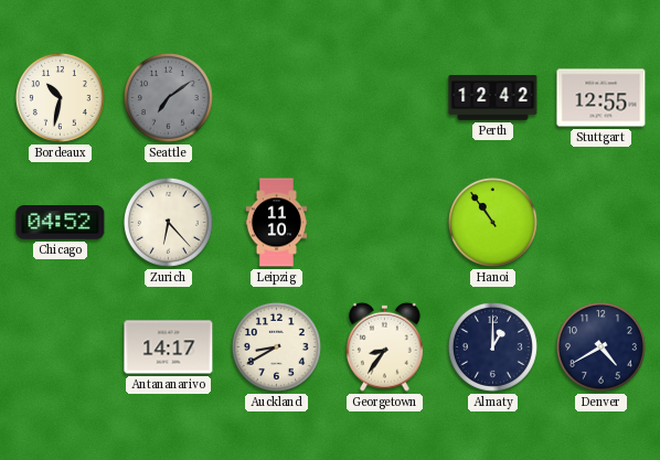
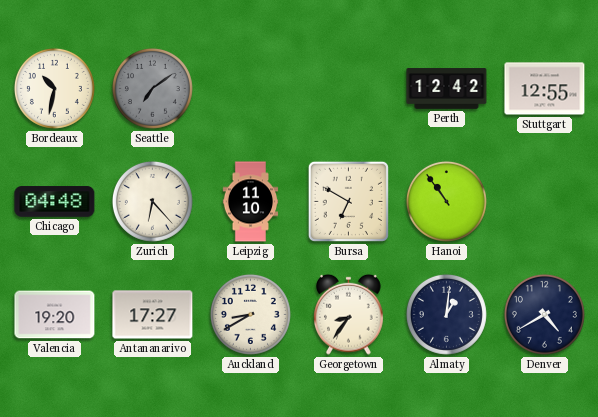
Chicago: 04:52 -> 04:48 (55, 202)
Bursa: none -> 6:50 (348, 201)
Valencia: none -> 19:20 (55, 315)
Antananarivo: 14:17 -> 17:27 (153, 315)
Almaty: 1:00 -> 1:01 (446, 314)
